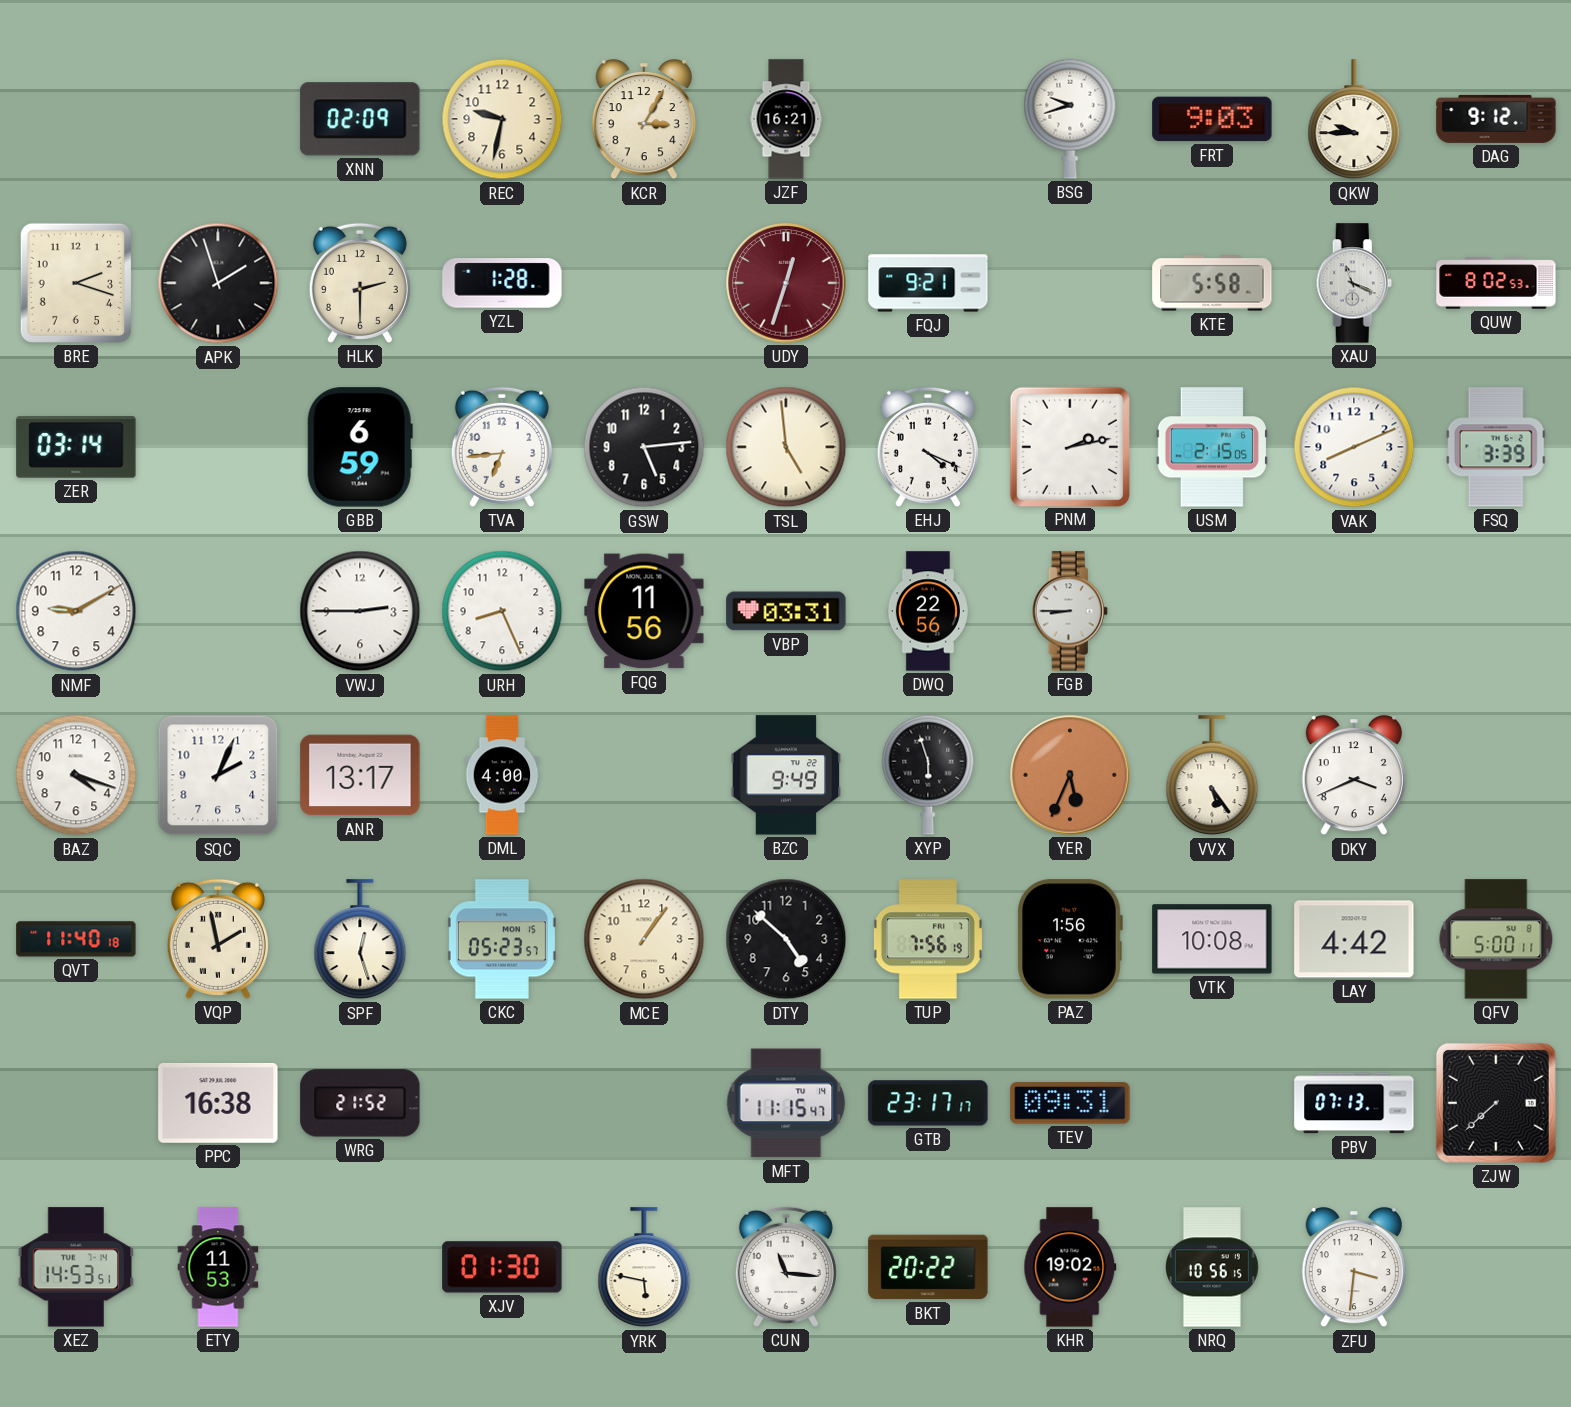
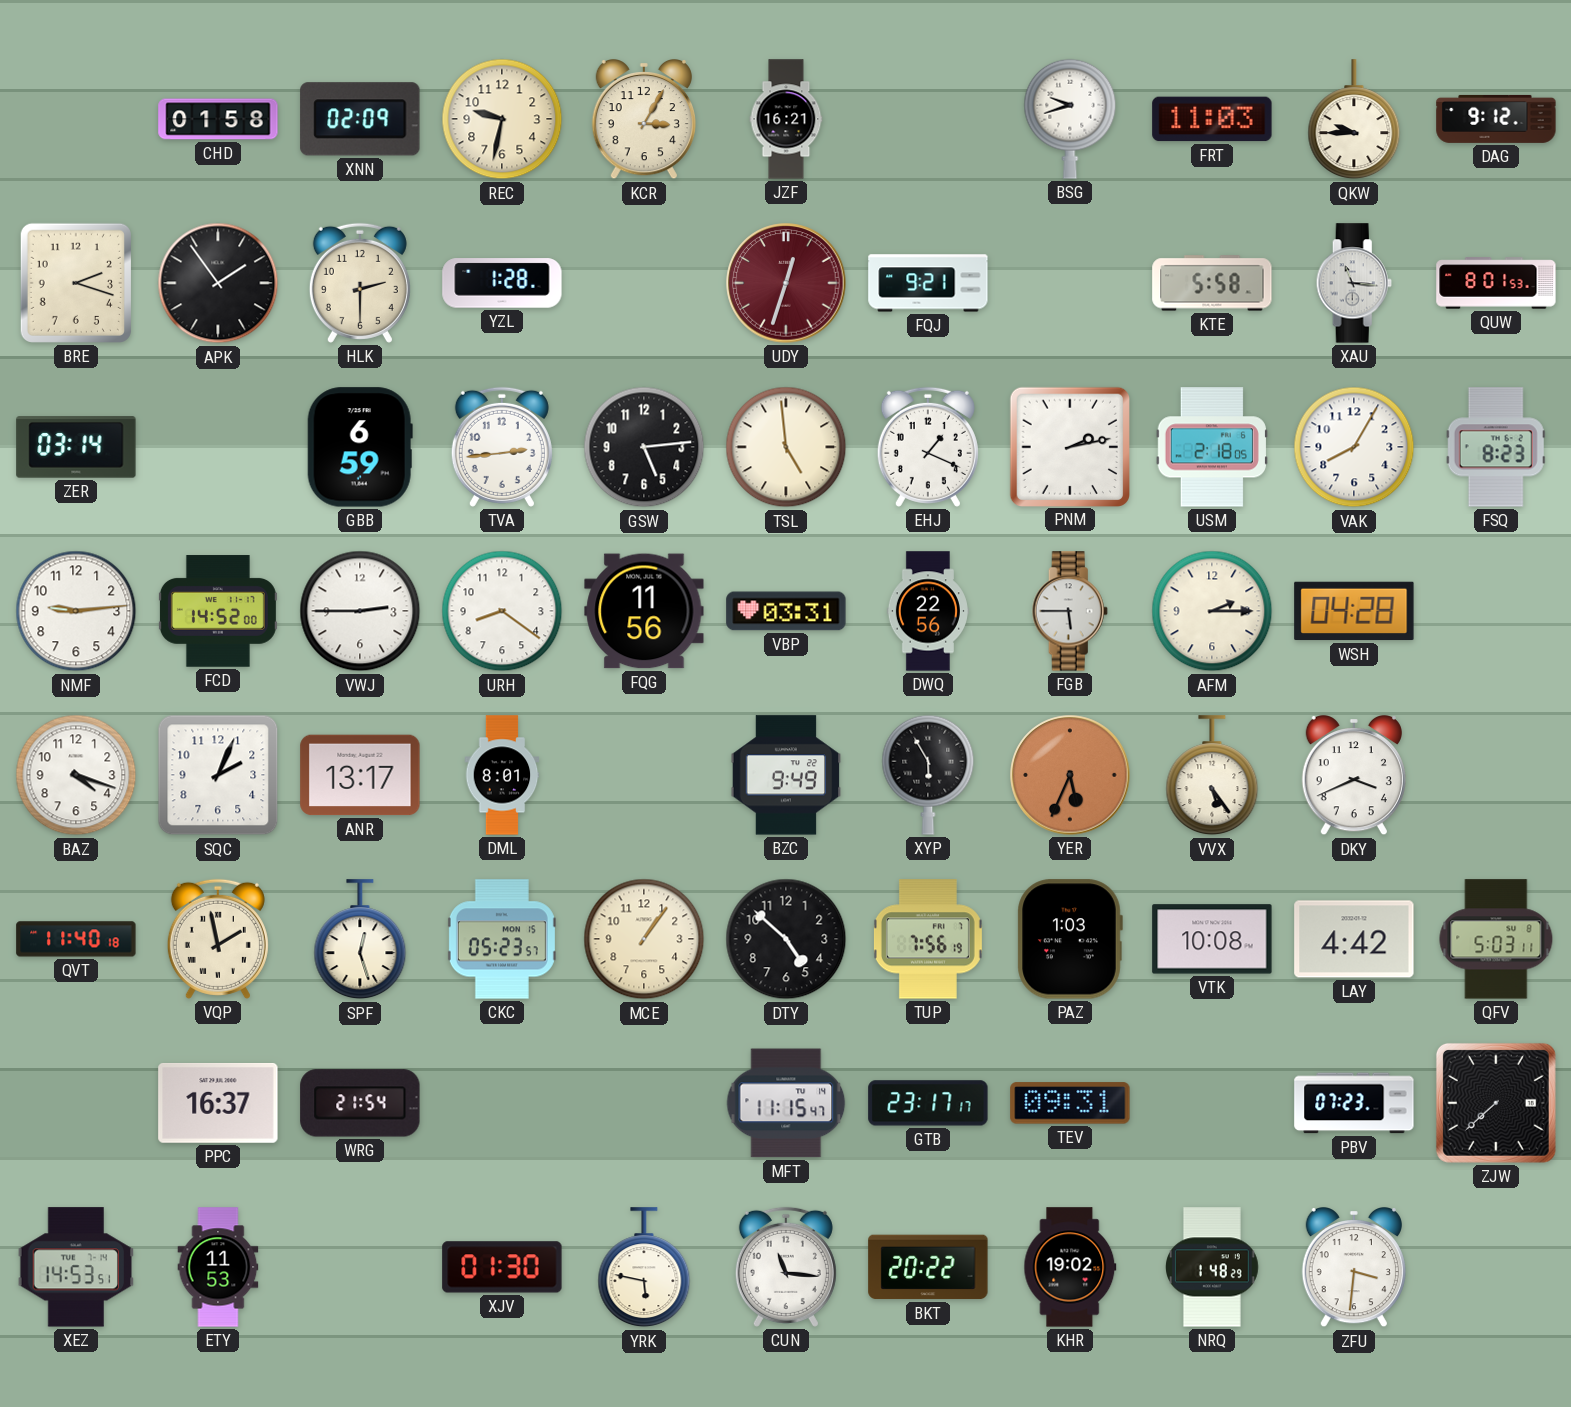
CHD: none -> 01:58 (218, 119)
FRT: 9:03 -> 11:03 (1212, 119)
APK: 1:57 -> 1:54 (218, 283)
XAU: 11:19 -> 11:16 (1354, 283)
QUW: 8:02 -> 8:01 (1496, 283)
TVA: 6:44 -> 2:44 (502, 447)
EHJ: 4:19 -> 1:19 (928, 447)
USM: 2:15 -> 2:18 (1212, 447)
VAK: 8:11 -> 8:05 (1354, 447)
FSQ: 3:39 -> 8:23 (1496, 447)
NMF: 9:10 -> 9:14 (76, 611)
FCD: none -> 14:52 (218, 611)
URH: 8:26 -> 8:21 (502, 611)
FGB: 8:45 -> 5:45 (1070, 611)
AFM: none -> 2:15 (1212, 611)
WSH: none -> 04:28 (1354, 611)
DML: 4:00 -> 8:01 (502, 775)
XYP: 5:57 -> 5:55 (928, 775)
PAZ: 1:56 -> 1:03 (1070, 939)
QFV: 5:00 -> 5:03 (1496, 939)
PPC: 16:38 -> 16:37 (218, 1103)
WRG: 21:52 -> 21:54 (360, 1103)
PBV: 07:13 -> 07:23 (1354, 1103)
NRQ: 10:56 -> 1:48 (1213, 1267)
